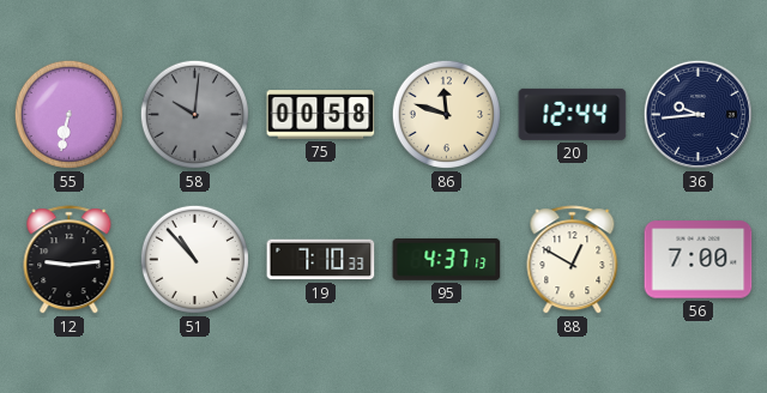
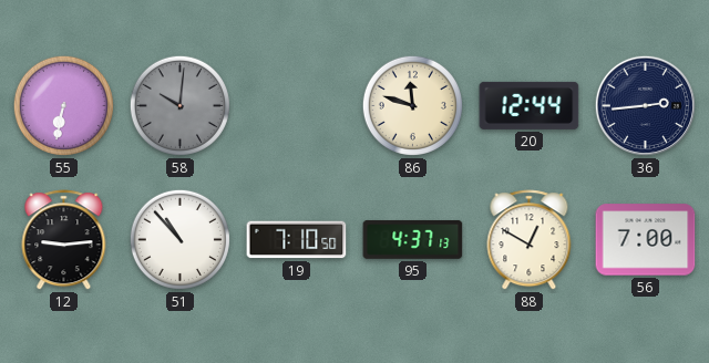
75: 00:58 -> none (321, 115)
36: 9:44 -> 2:44 (645, 105)
19: 7:10:33 -> 7:10:50 (297, 240)
